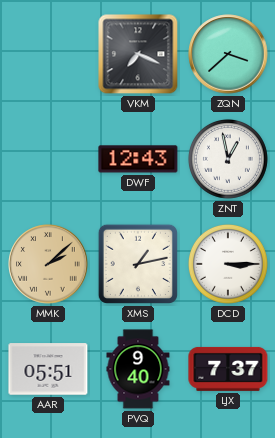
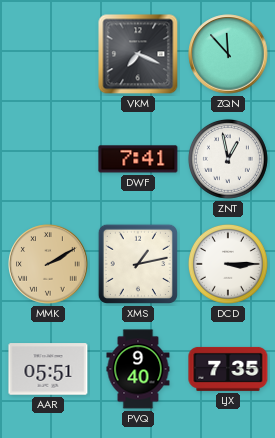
ZQN: 3:38 -> 11:53 (228, 54)
DWF: 12:43 -> 7:41 (138, 159)
MMK: 2:08 -> 2:10 (48, 264)
LJX: 7:37 -> 7:35 (228, 369)
